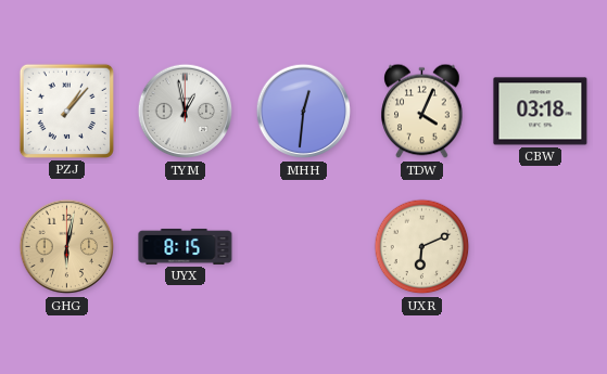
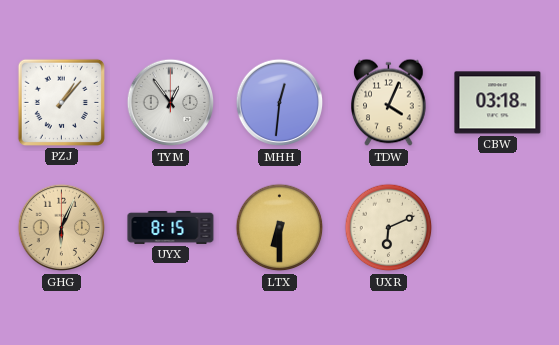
TYM: 12:58 -> 12:54 (171, 103)
GHG: 6:02 -> 6:04 (62, 228)
LTX: none -> 6:30 (280, 228)
